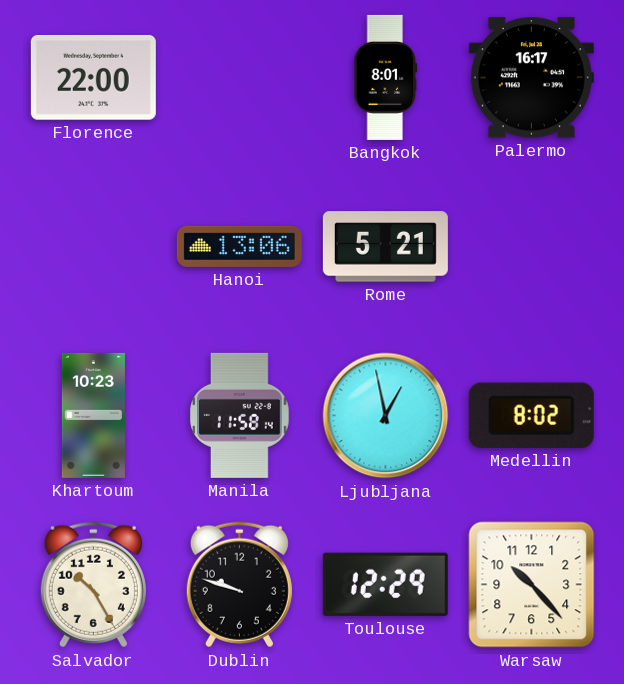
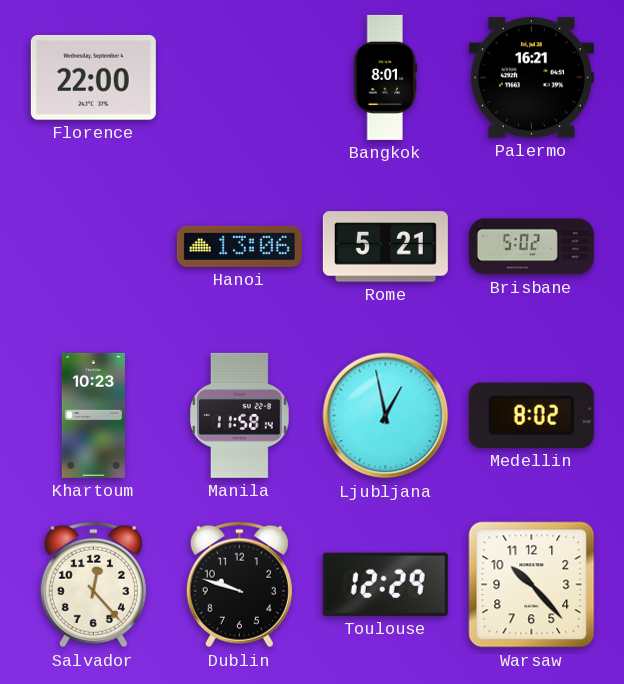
Palermo: 16:17 -> 16:21 (531, 78)
Brisbane: none -> 5:02 (531, 247)
Salvador: 10:25 -> 12:23 (93, 585)
